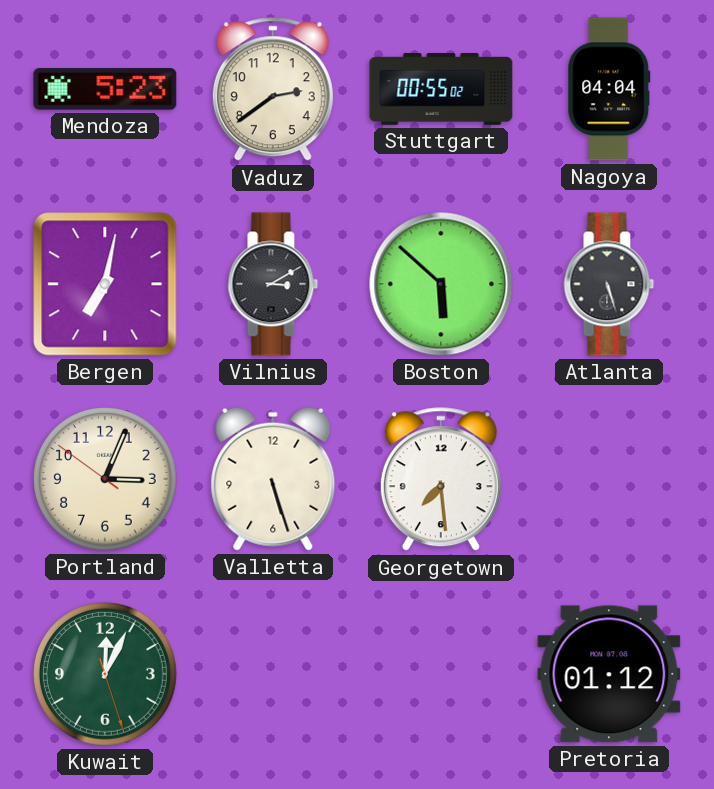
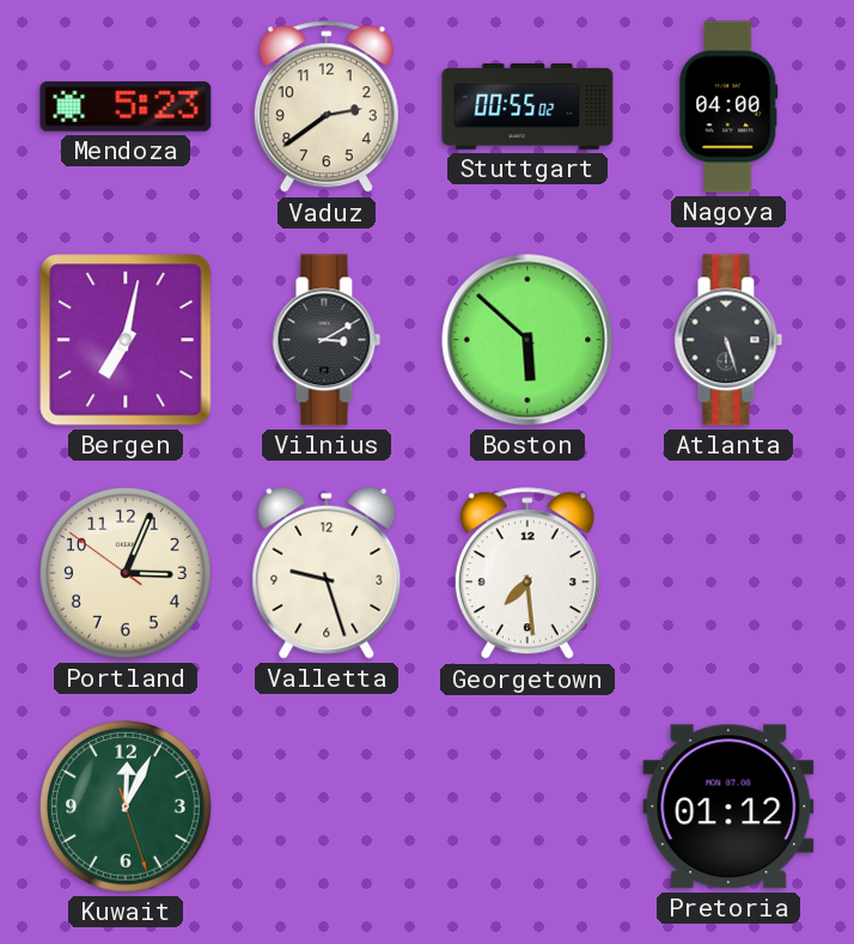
Nagoya: 04:04 -> 04:00 (728, 106)
Valletta: 5:27 -> 9:27 (327, 573)
